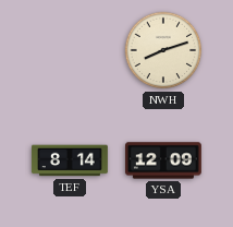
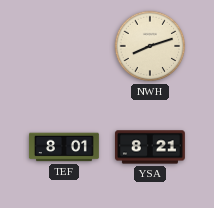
TEF: 8:14 -> 8:01 (64, 147)
YSA: 12:09 -> 8:21 (150, 147)
